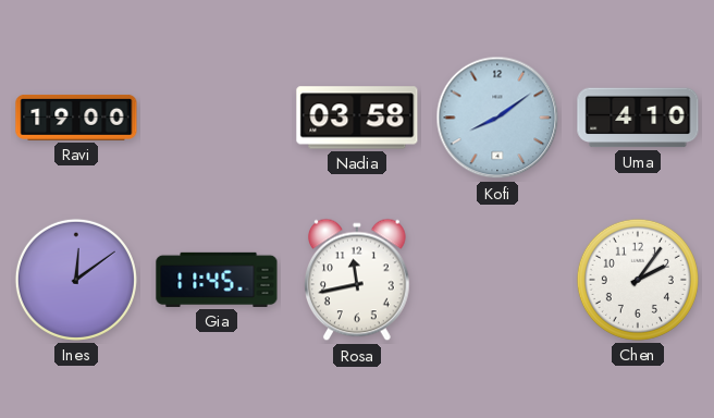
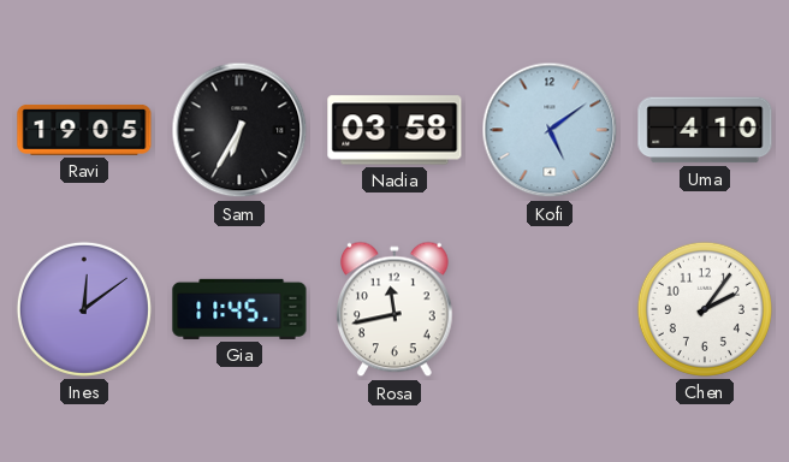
Ravi: 19:00 -> 19:05 (84, 130)
Sam: none -> 6:35 (239, 130)
Kofi: 8:09 -> 5:09 (550, 130)
